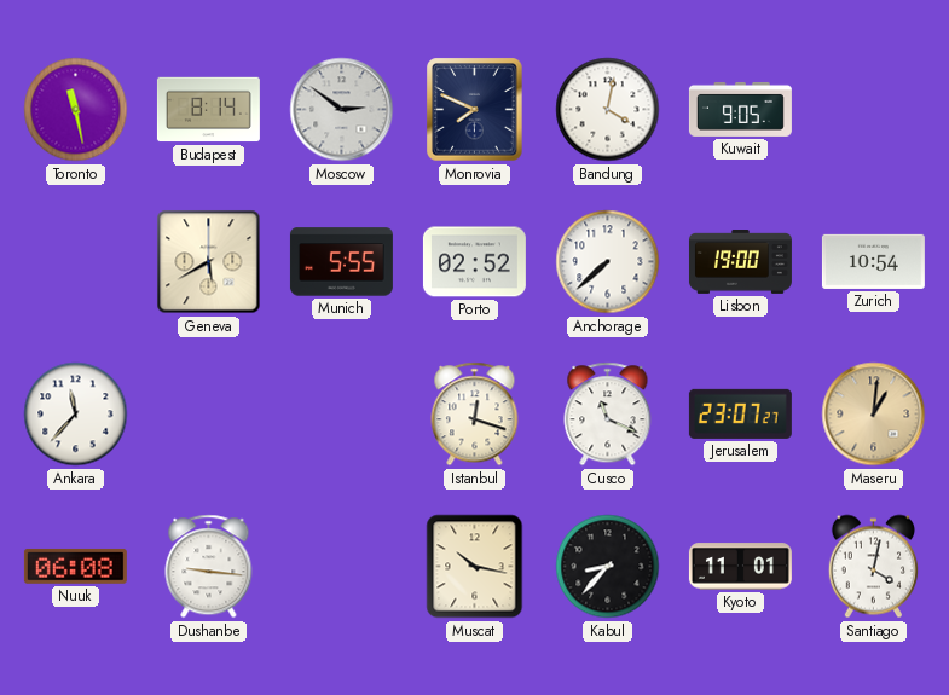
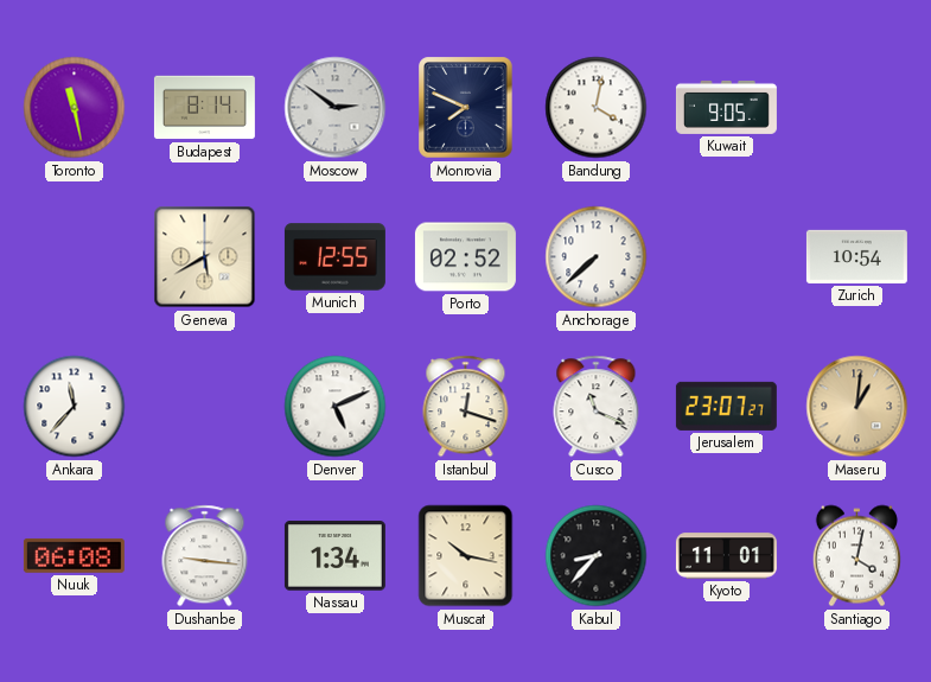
Munich: 5:55 -> 12:55 (334, 257)
Lisbon: 19:00 -> none (740, 262)
Denver: none -> 5:11 (336, 407)
Nassau: none -> 1:34 (334, 556)
